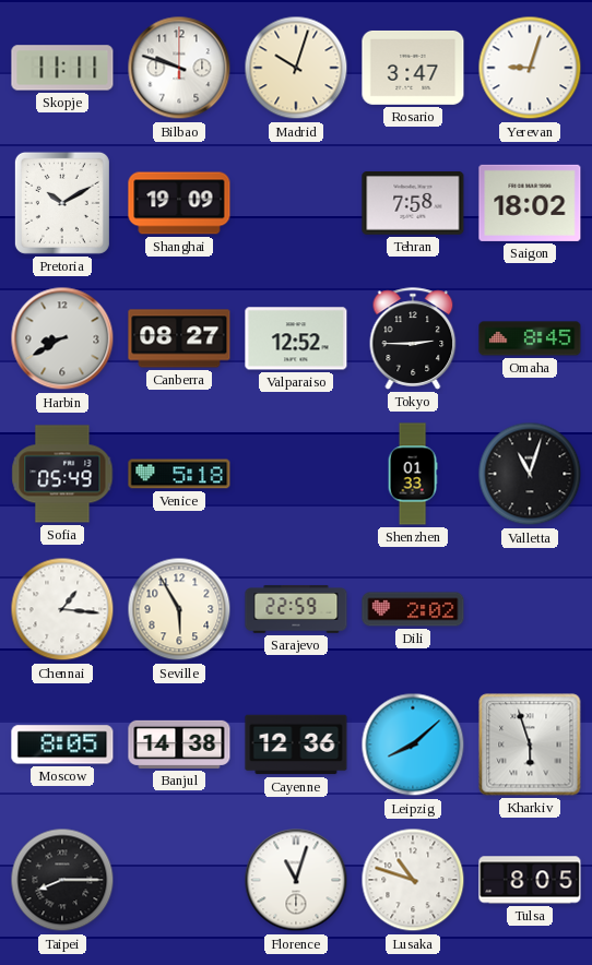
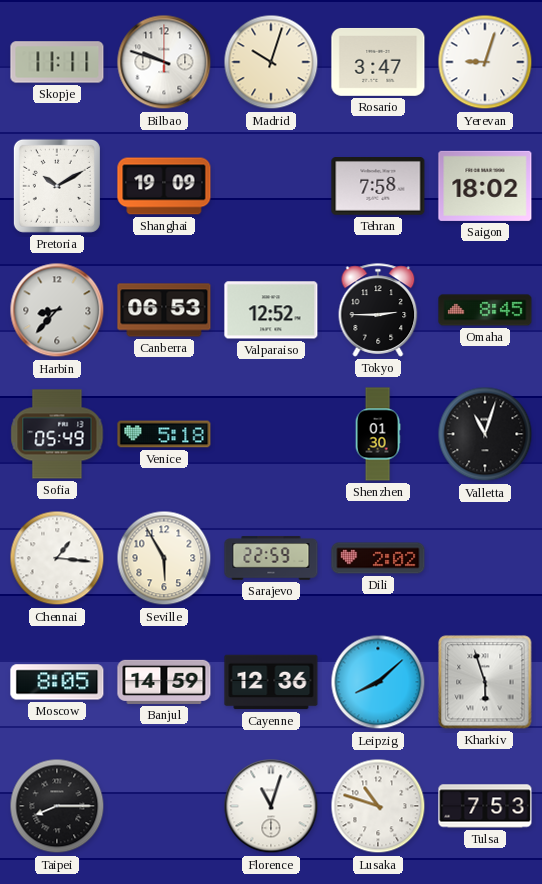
Harbin: 8:40 -> 8:37 (57, 310)
Canberra: 08:27 -> 06:53 (164, 310)
Shenzhen: 01:33 -> 01:30 (378, 434)
Banjul: 14:38 -> 14:59 (164, 682)
Tulsa: 8:05 -> 7:53 (485, 806)
